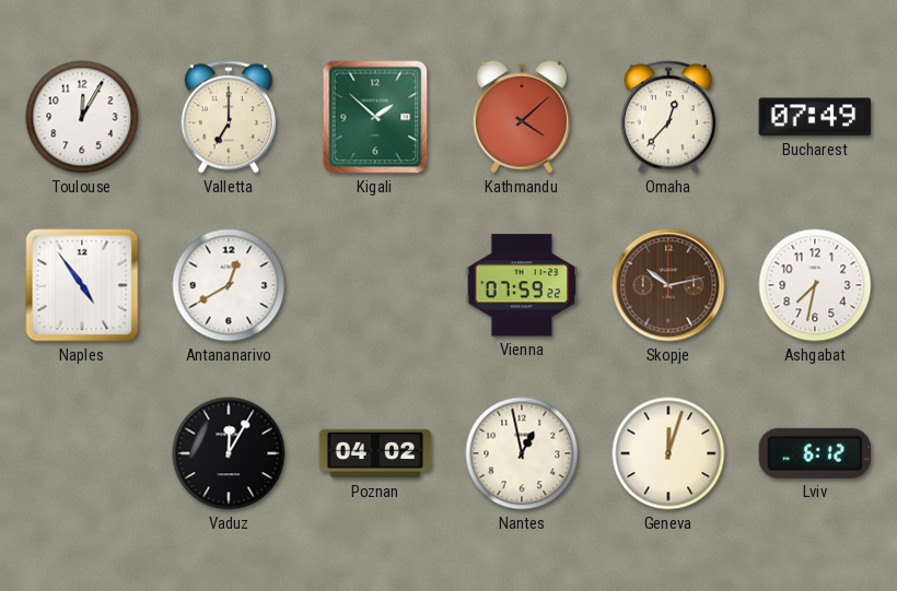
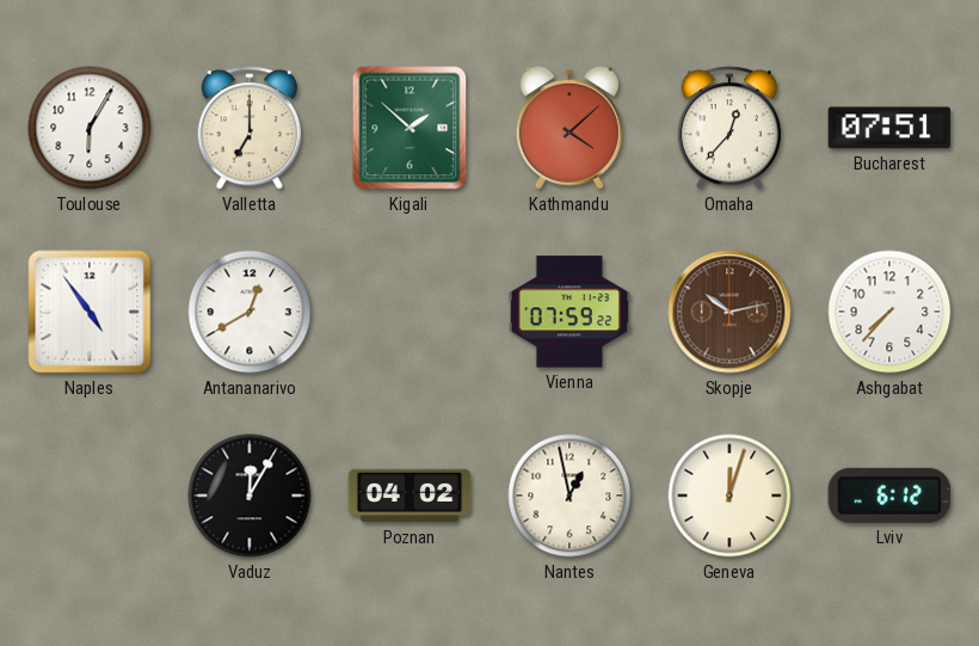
Toulouse: 12:05 -> 6:05 (90, 128)
Bucharest: 07:49 -> 07:51 (889, 128)
Ashgabat: 7:32 -> 7:37 (889, 312)
